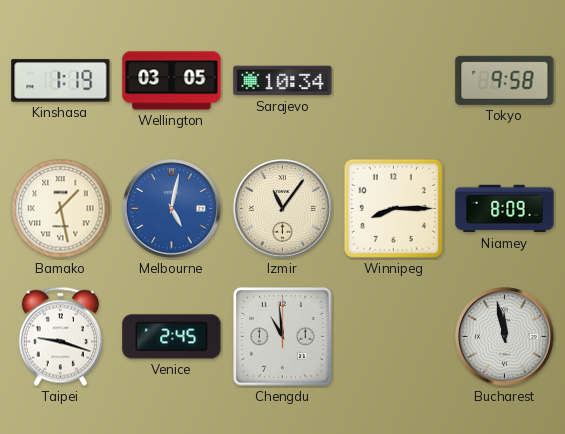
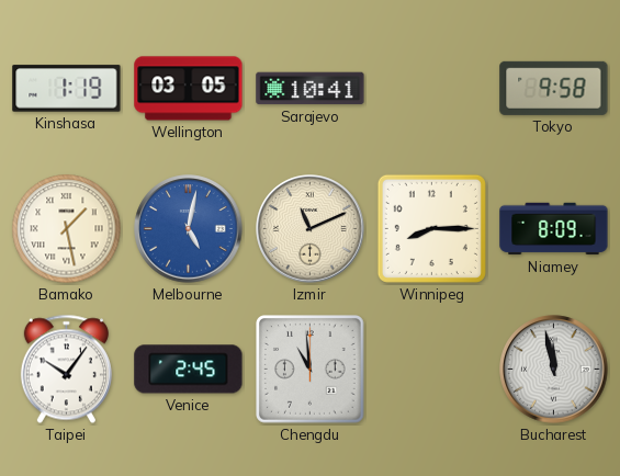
Sarajevo: 10:34 -> 10:41 (311, 89)
Izmir: 11:06 -> 11:11 (311, 229)
Taipei: 9:18 -> 10:06 (66, 370)
